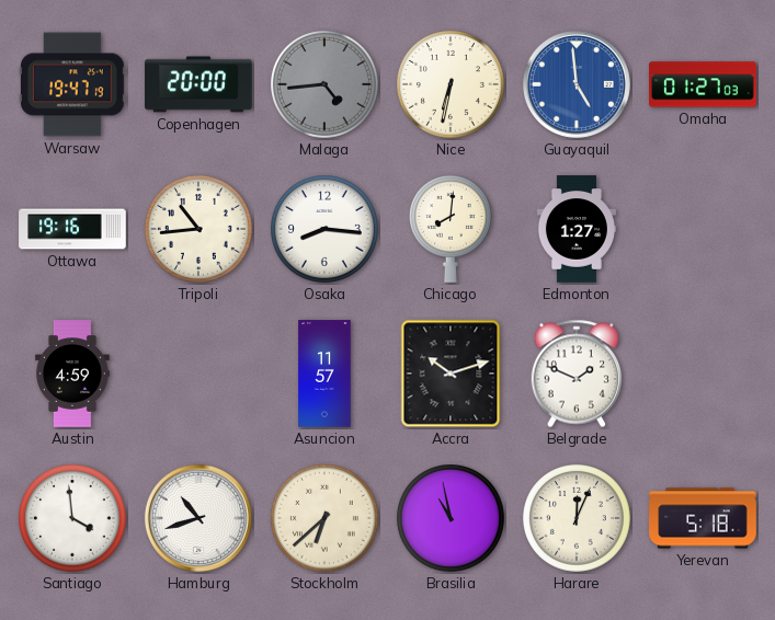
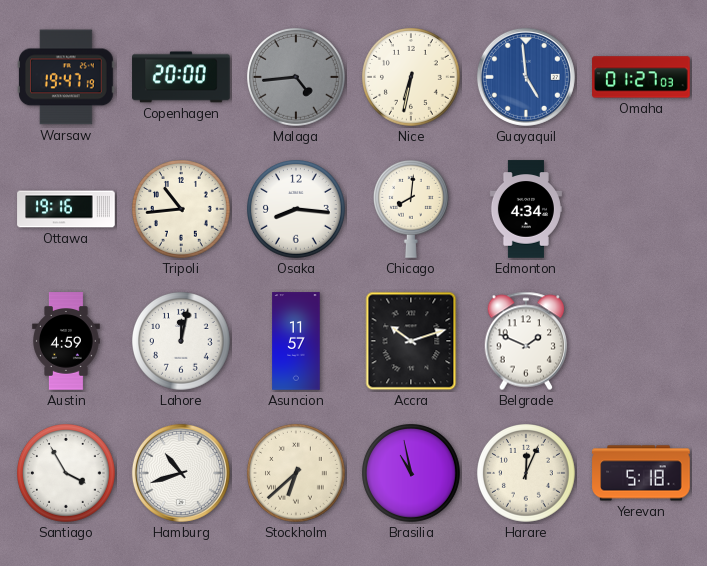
Edmonton: 1:27 -> 4:34 (526, 209)
Lahore: none -> 12:02 (182, 342)
Santiago: 3:59 -> 3:55 (67, 474)
